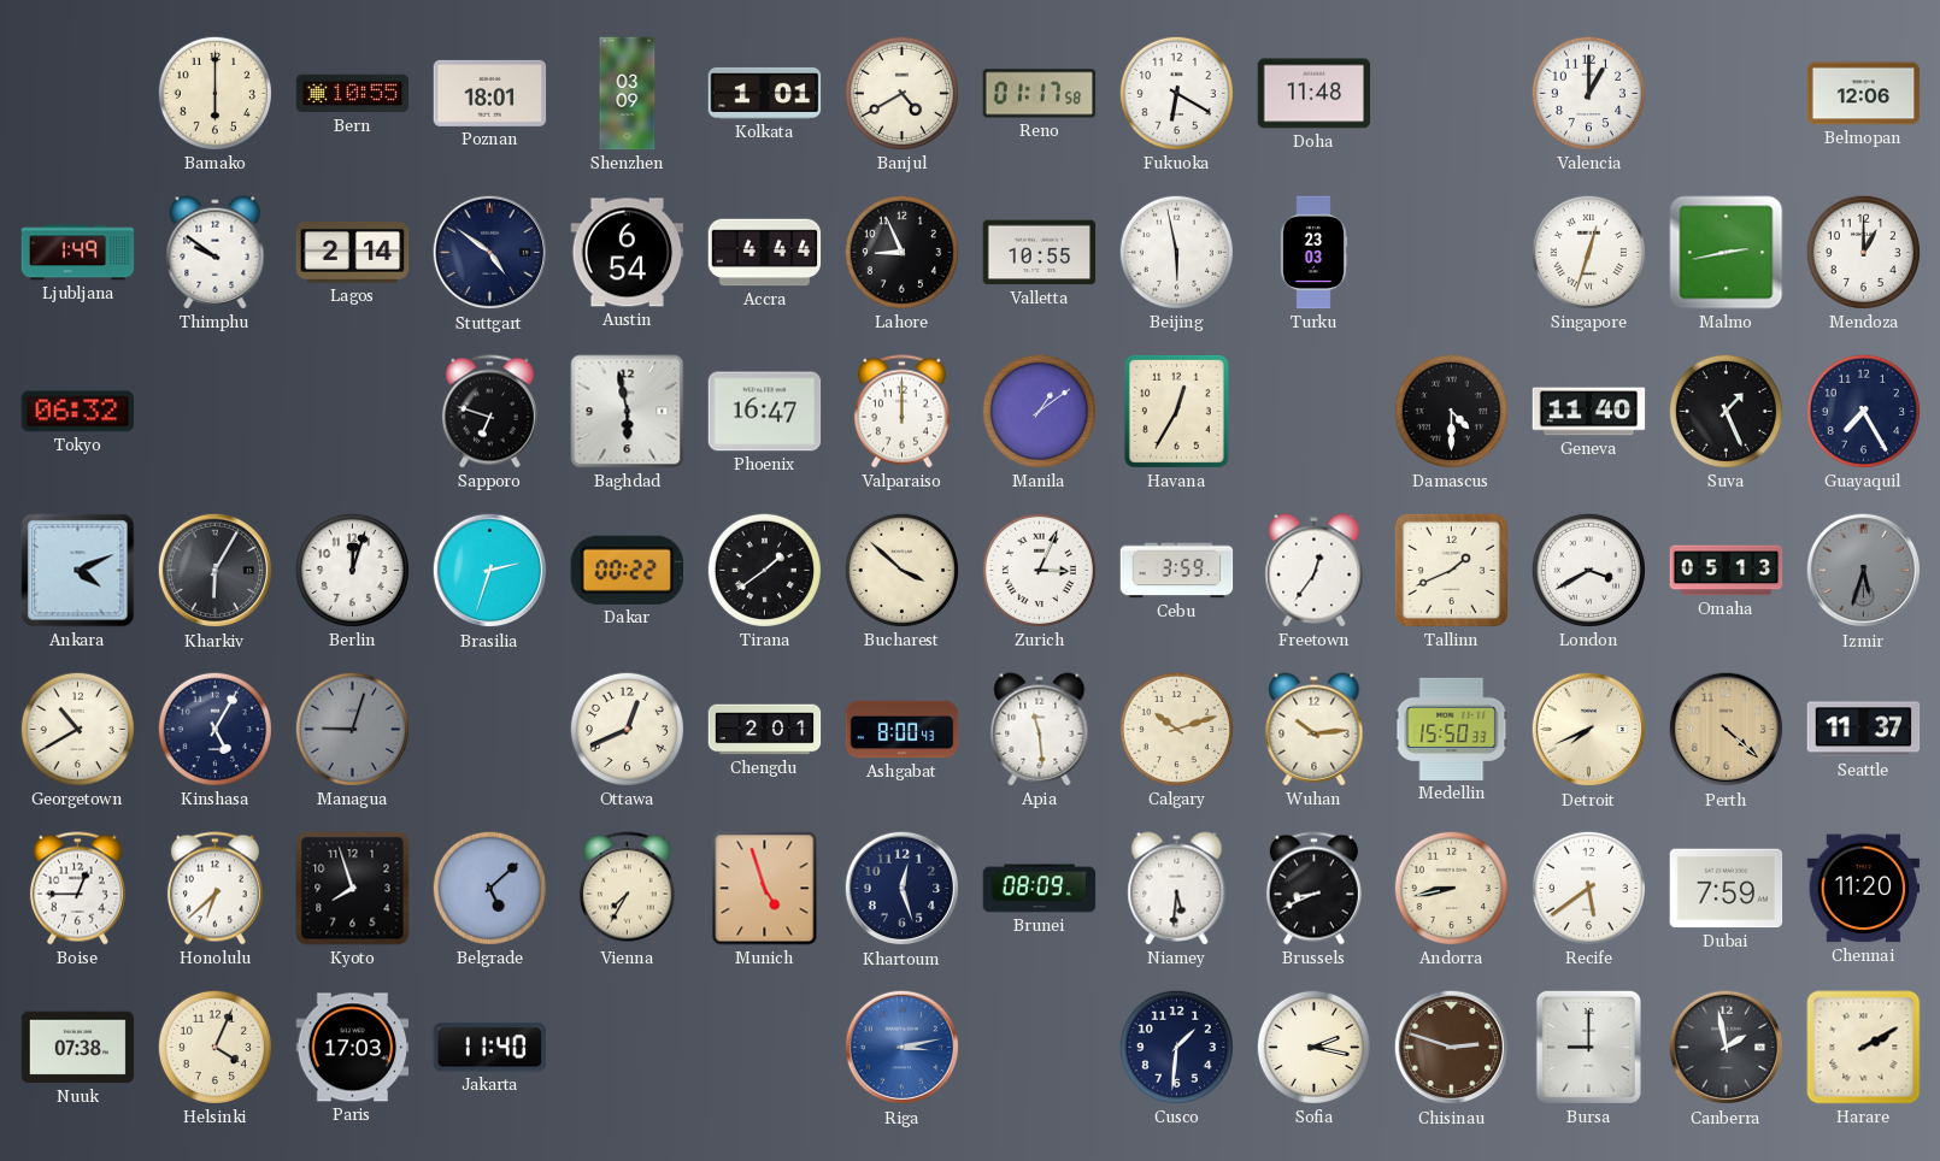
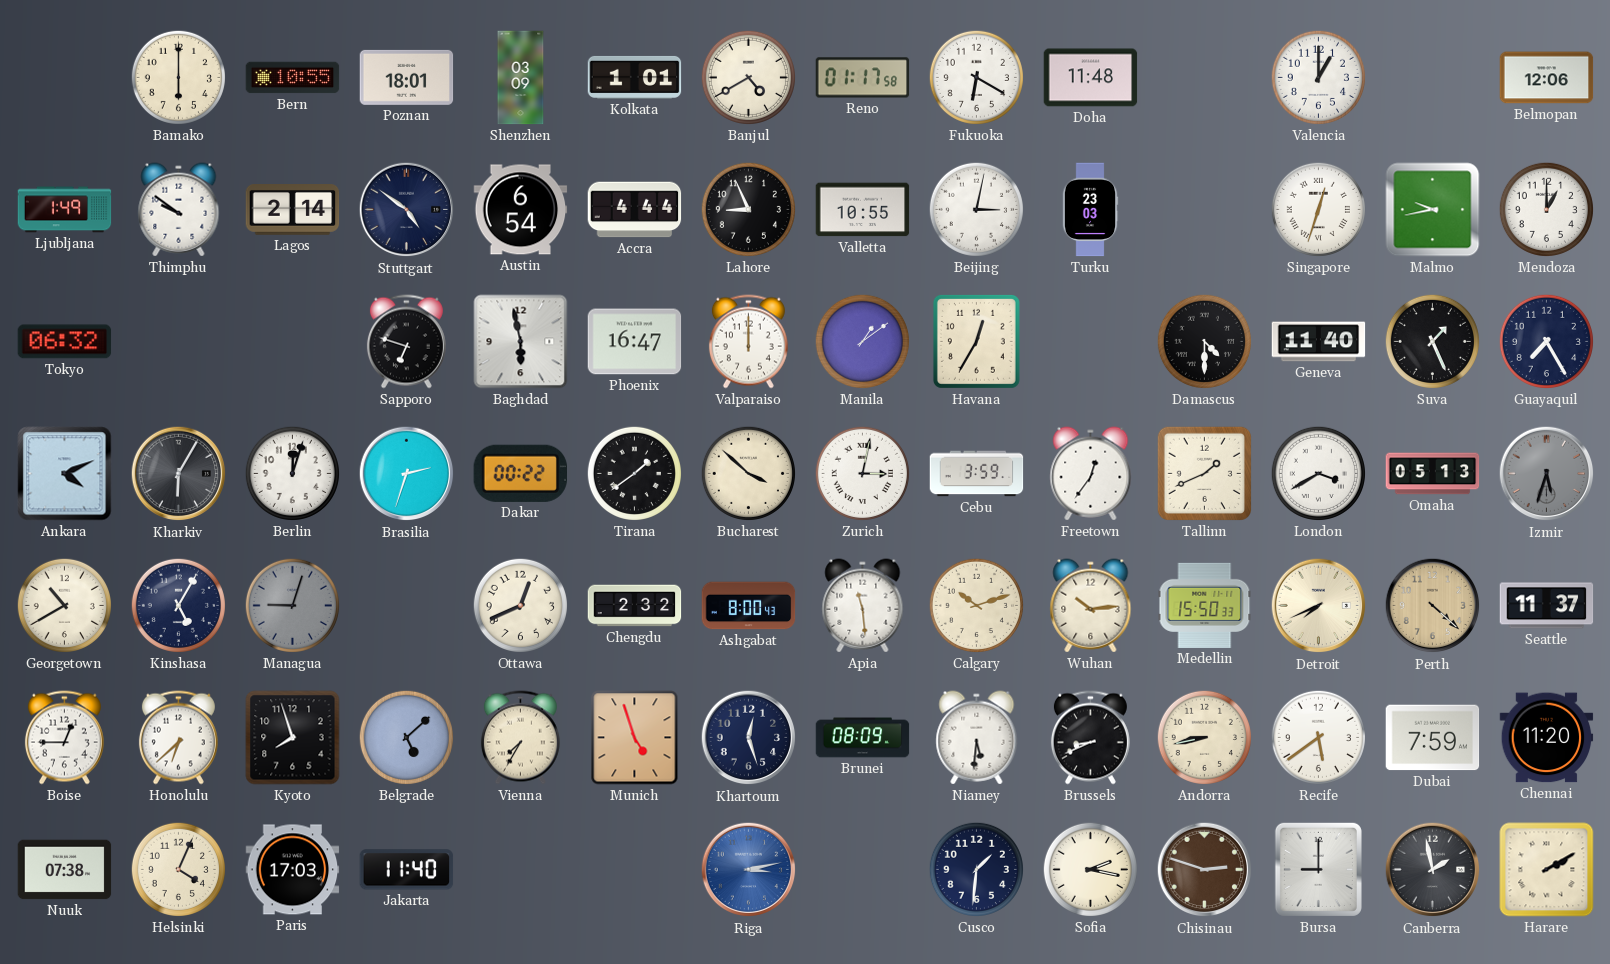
Beijing: 5:58 -> 3:02 (976, 209)
Malmo: 2:43 -> 9:43 (1433, 210)
Zurich: 3:04 -> 3:02 (862, 473)
Chengdu: 2:01 -> 2:32 (635, 606)
